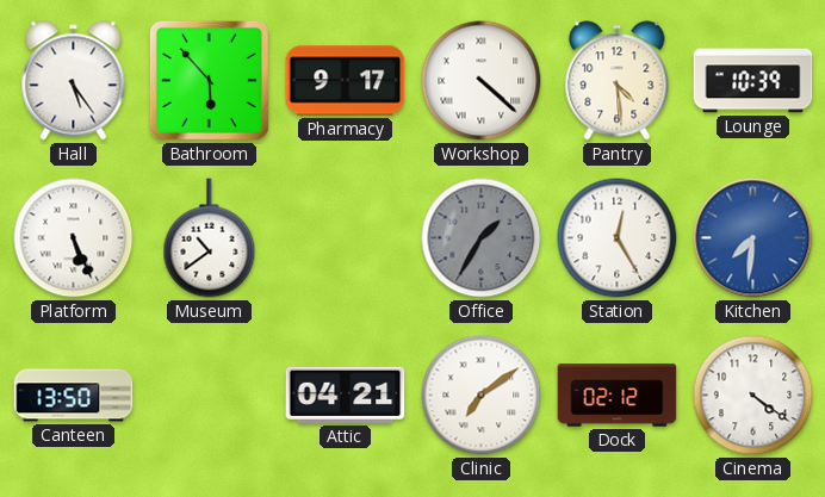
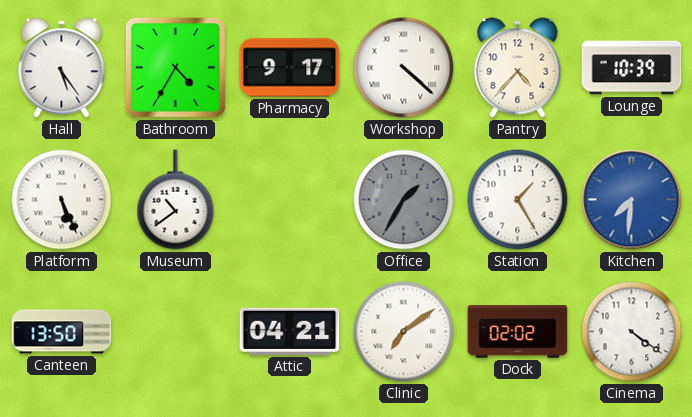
Bathroom: 5:53 -> 4:35 (175, 67)
Pantry: 4:29 -> 4:37 (518, 68)
Station: 12:25 -> 1:25 (518, 200)
Dock: 02:12 -> 02:02 (518, 332)
